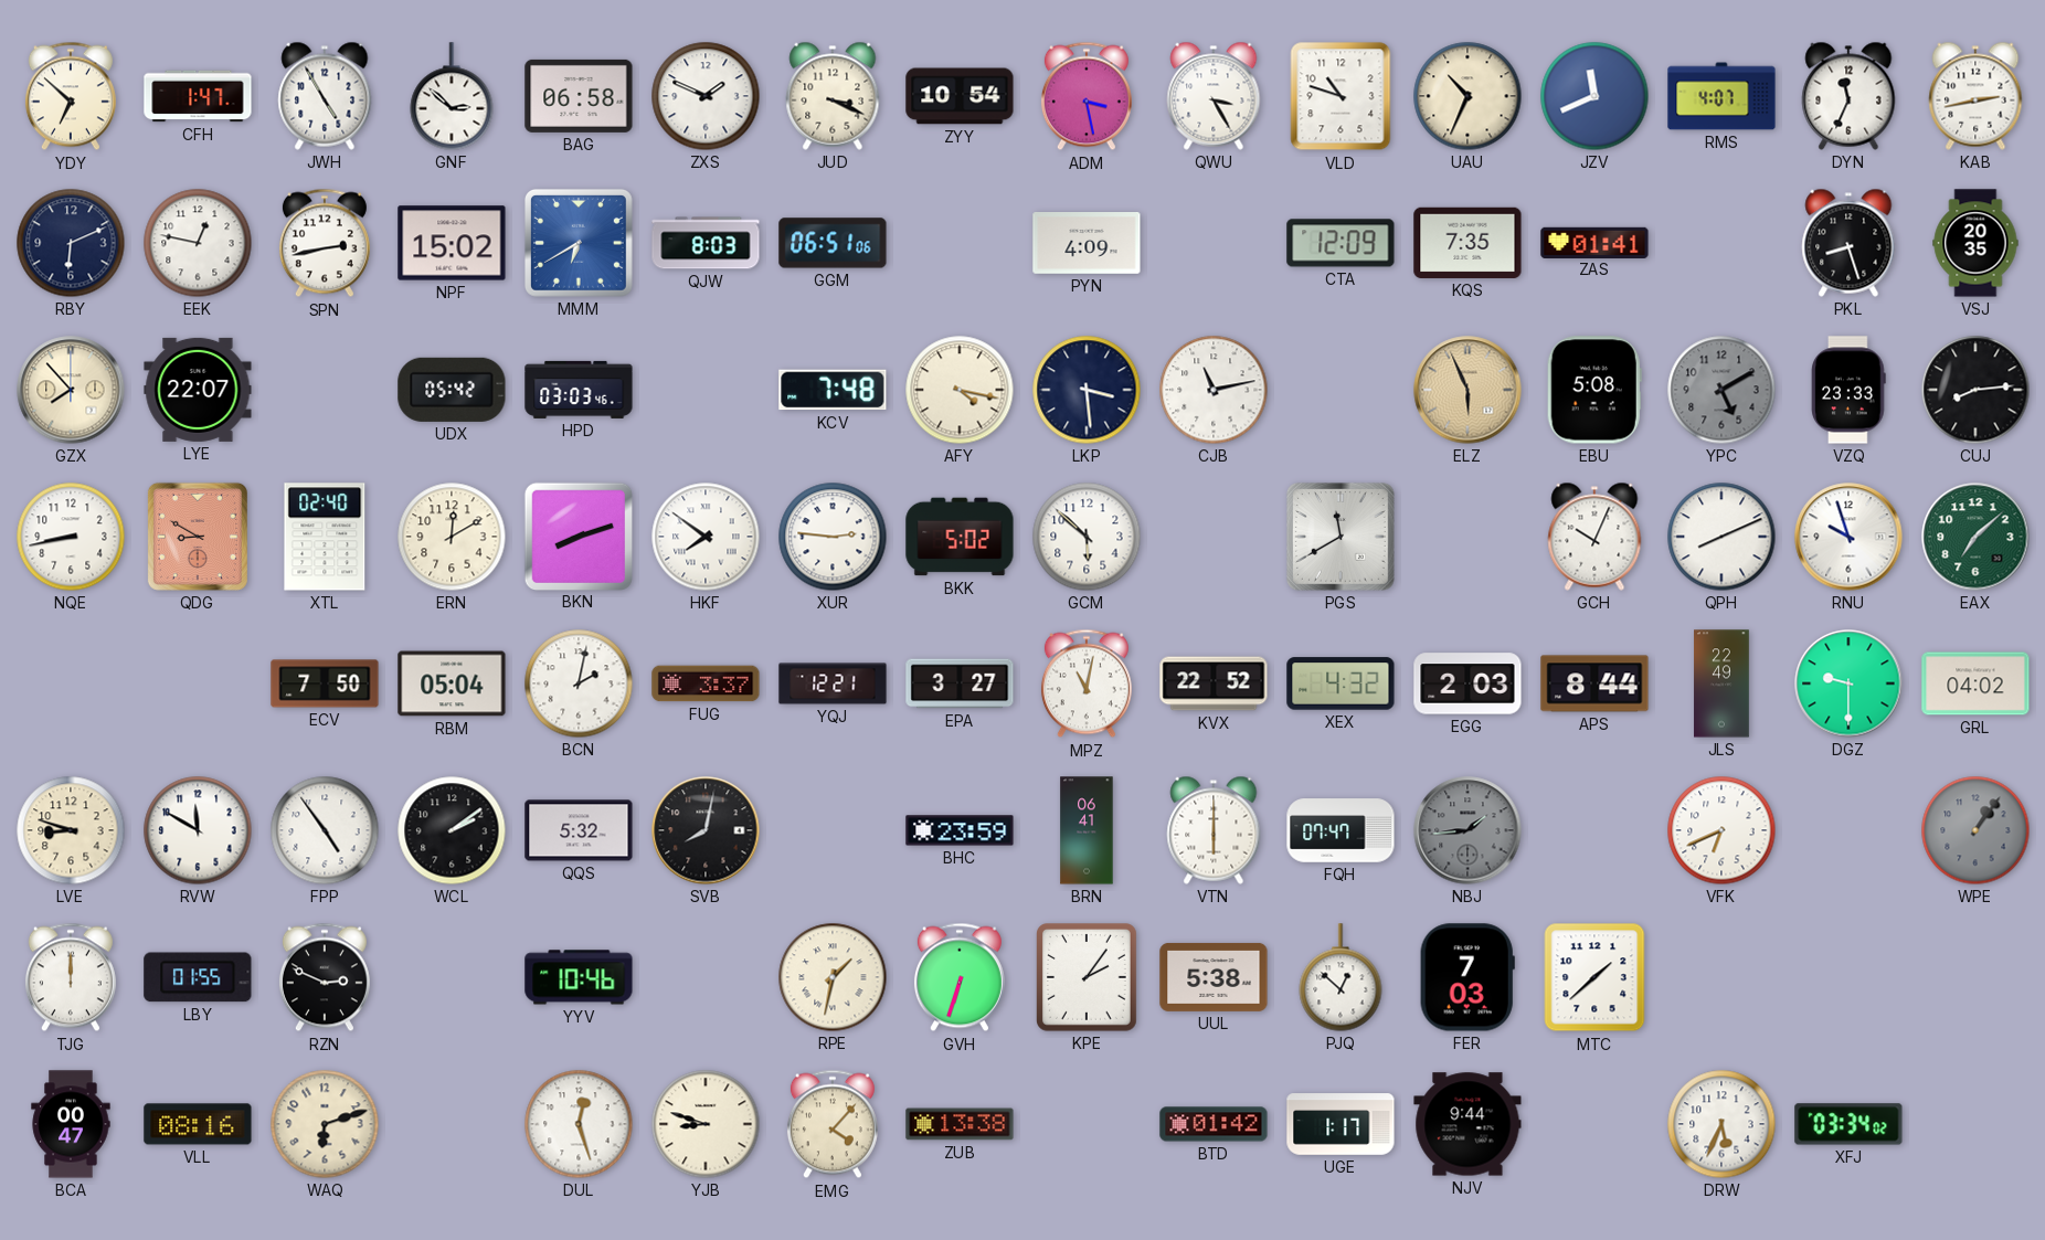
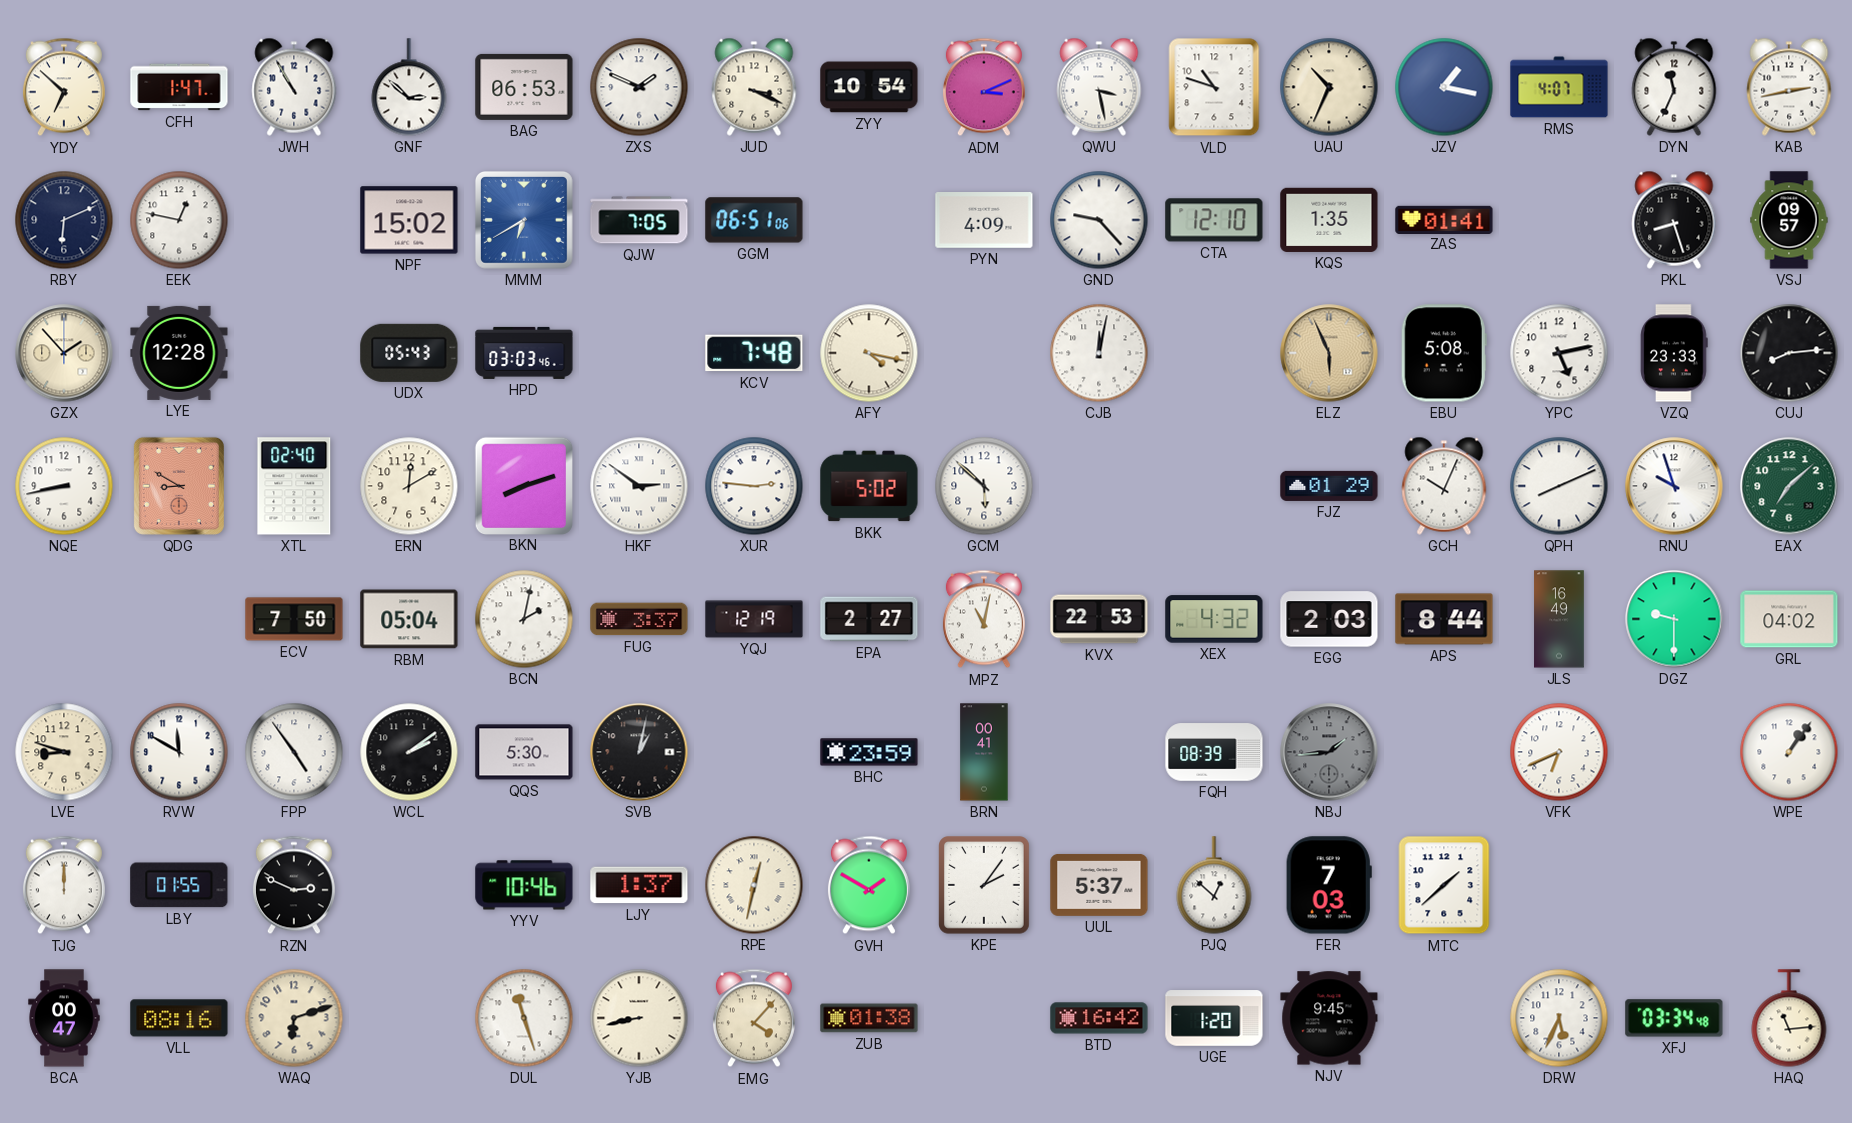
JWH: 4:55 -> 10:55 (294, 87)
BAG: 06:58 -> 06:53 (524, 87)
ADM: 3:28 -> 3:11 (984, 87)
QWU: 3:25 -> 3:28 (1099, 87)
JZV: 11:41 -> 1:17 (1444, 87)
SPN: 2:43 -> none (325, 243)
QJW: 8:03 -> 7:05 (639, 220)
GND: none -> 9:23 (1099, 220)
CTA: 12:09 -> 12:10 (1214, 220)
KQS: 7:35 -> 1:35 (1329, 220)
VSJ: 20:35 -> 09:57 (1789, 220)
GZX: 7:53 -> 1:53 (64, 353)
LYE: 22:07 -> 12:28 (179, 353)
UDX: 05:42 -> 05:43 (409, 353)
LKP: 3:29 -> none (1087, 390)
CJB: 11:13 -> 12:02 (1099, 353)
YPC: 5:10 -> 5:13 (1559, 353)
YPC dial: grey -> white (1559, 353)
HKF: 7:51 -> 2:51 (639, 486)
PGS: 11:40 -> none (1341, 537)
FJZ: none -> 01:29 (1329, 486)
YQJ: 12:21 -> 12:19 (754, 619)
EPA: 3:27 -> 2:27 (869, 619)
KVX: 22:52 -> 22:53 (1099, 619)
JLS: 22:49 -> 16:49 (1559, 619)
QQS: 5:32 -> 5:30 (524, 752)
SVB: 8:02 -> 1:02 (639, 752)
BRN: 06:41 -> 00:41 (984, 752)
VTN: 6:00 -> none (1214, 830)
FQH: 07:47 -> 08:39 (1214, 752)
WPE dial: grey -> white (1789, 752)
LJY: none -> 1:37 (639, 885)
RPE: 1:32 -> 12:32 (754, 885)
GVH: 6:33 -> 1:50 (869, 885)
UUL: 5:38 -> 5:37 (1099, 885)
DUL: 12:27 -> 11:27 (524, 1018)
YJB: 8:48 -> 8:43 (639, 1018)
ZUB: 13:38 -> 01:38 (869, 1018)
BTD: 01:42 -> 16:42 (1099, 1018)
UGE: 1:17 -> 1:20 (1214, 1018)
NJV: 9:44 -> 9:45 (1329, 1018)
XFJ: 03:34:02 -> 03:34:48 (1674, 1018)
HAQ: none -> 11:14 (1789, 1018)
